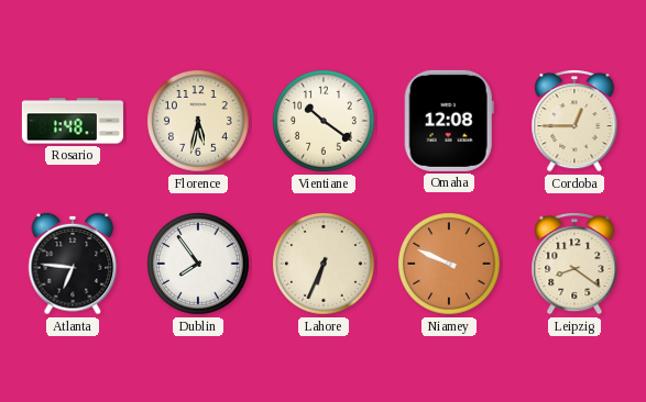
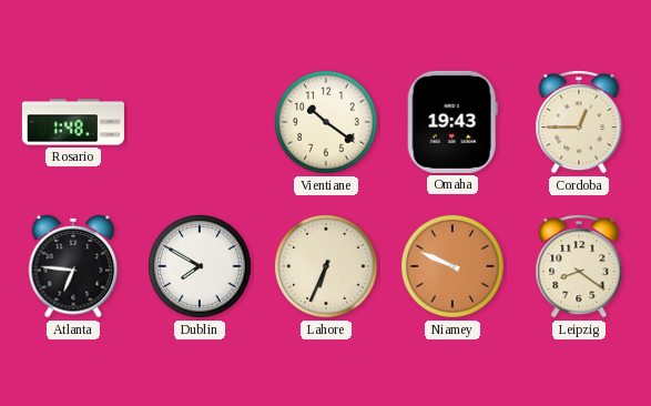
Florence: 5:32 -> none (199, 122)
Omaha: 12:08 -> 19:43 (452, 122)
Dublin: 7:54 -> 7:50 (201, 267)
